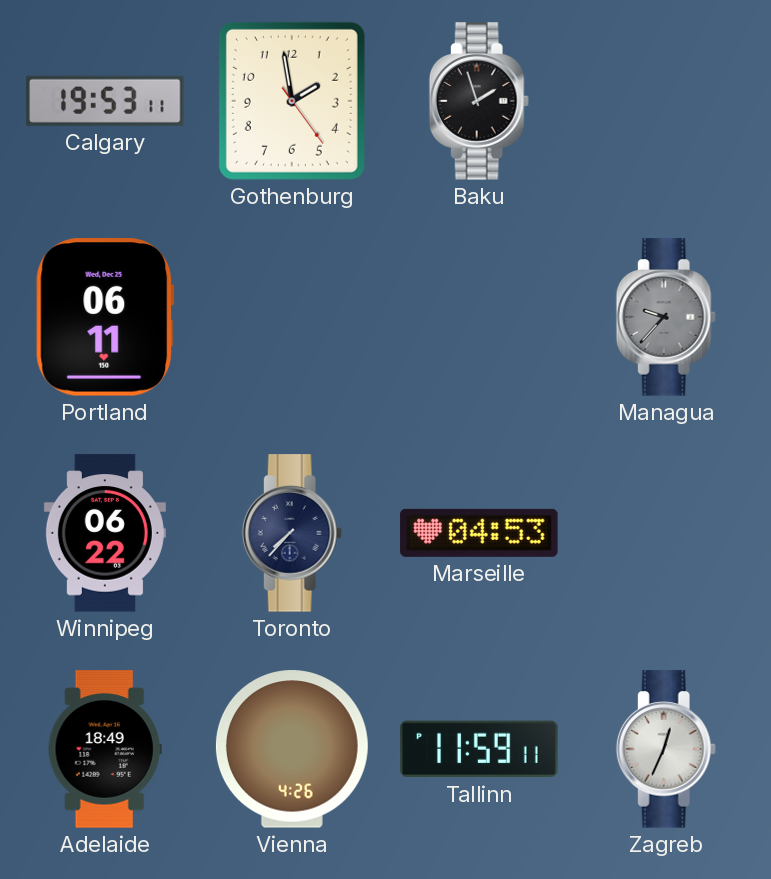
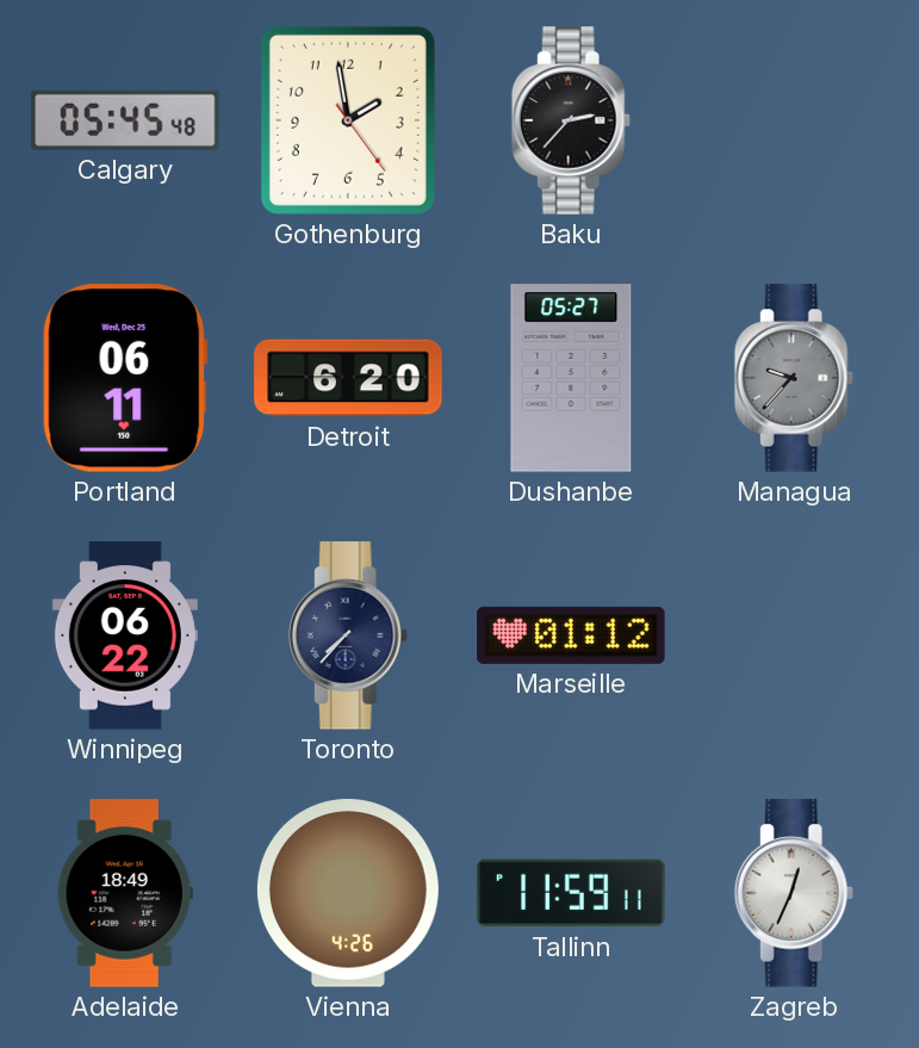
Calgary: 19:53 -> 05:45 (125, 120)
Baku: 1:57 -> 2:37 (571, 120)
Detroit: none -> 6:20 (348, 378)
Dushanbe: none -> 05:27 (571, 378)
Marseille: 04:53 -> 01:12 (571, 635)
